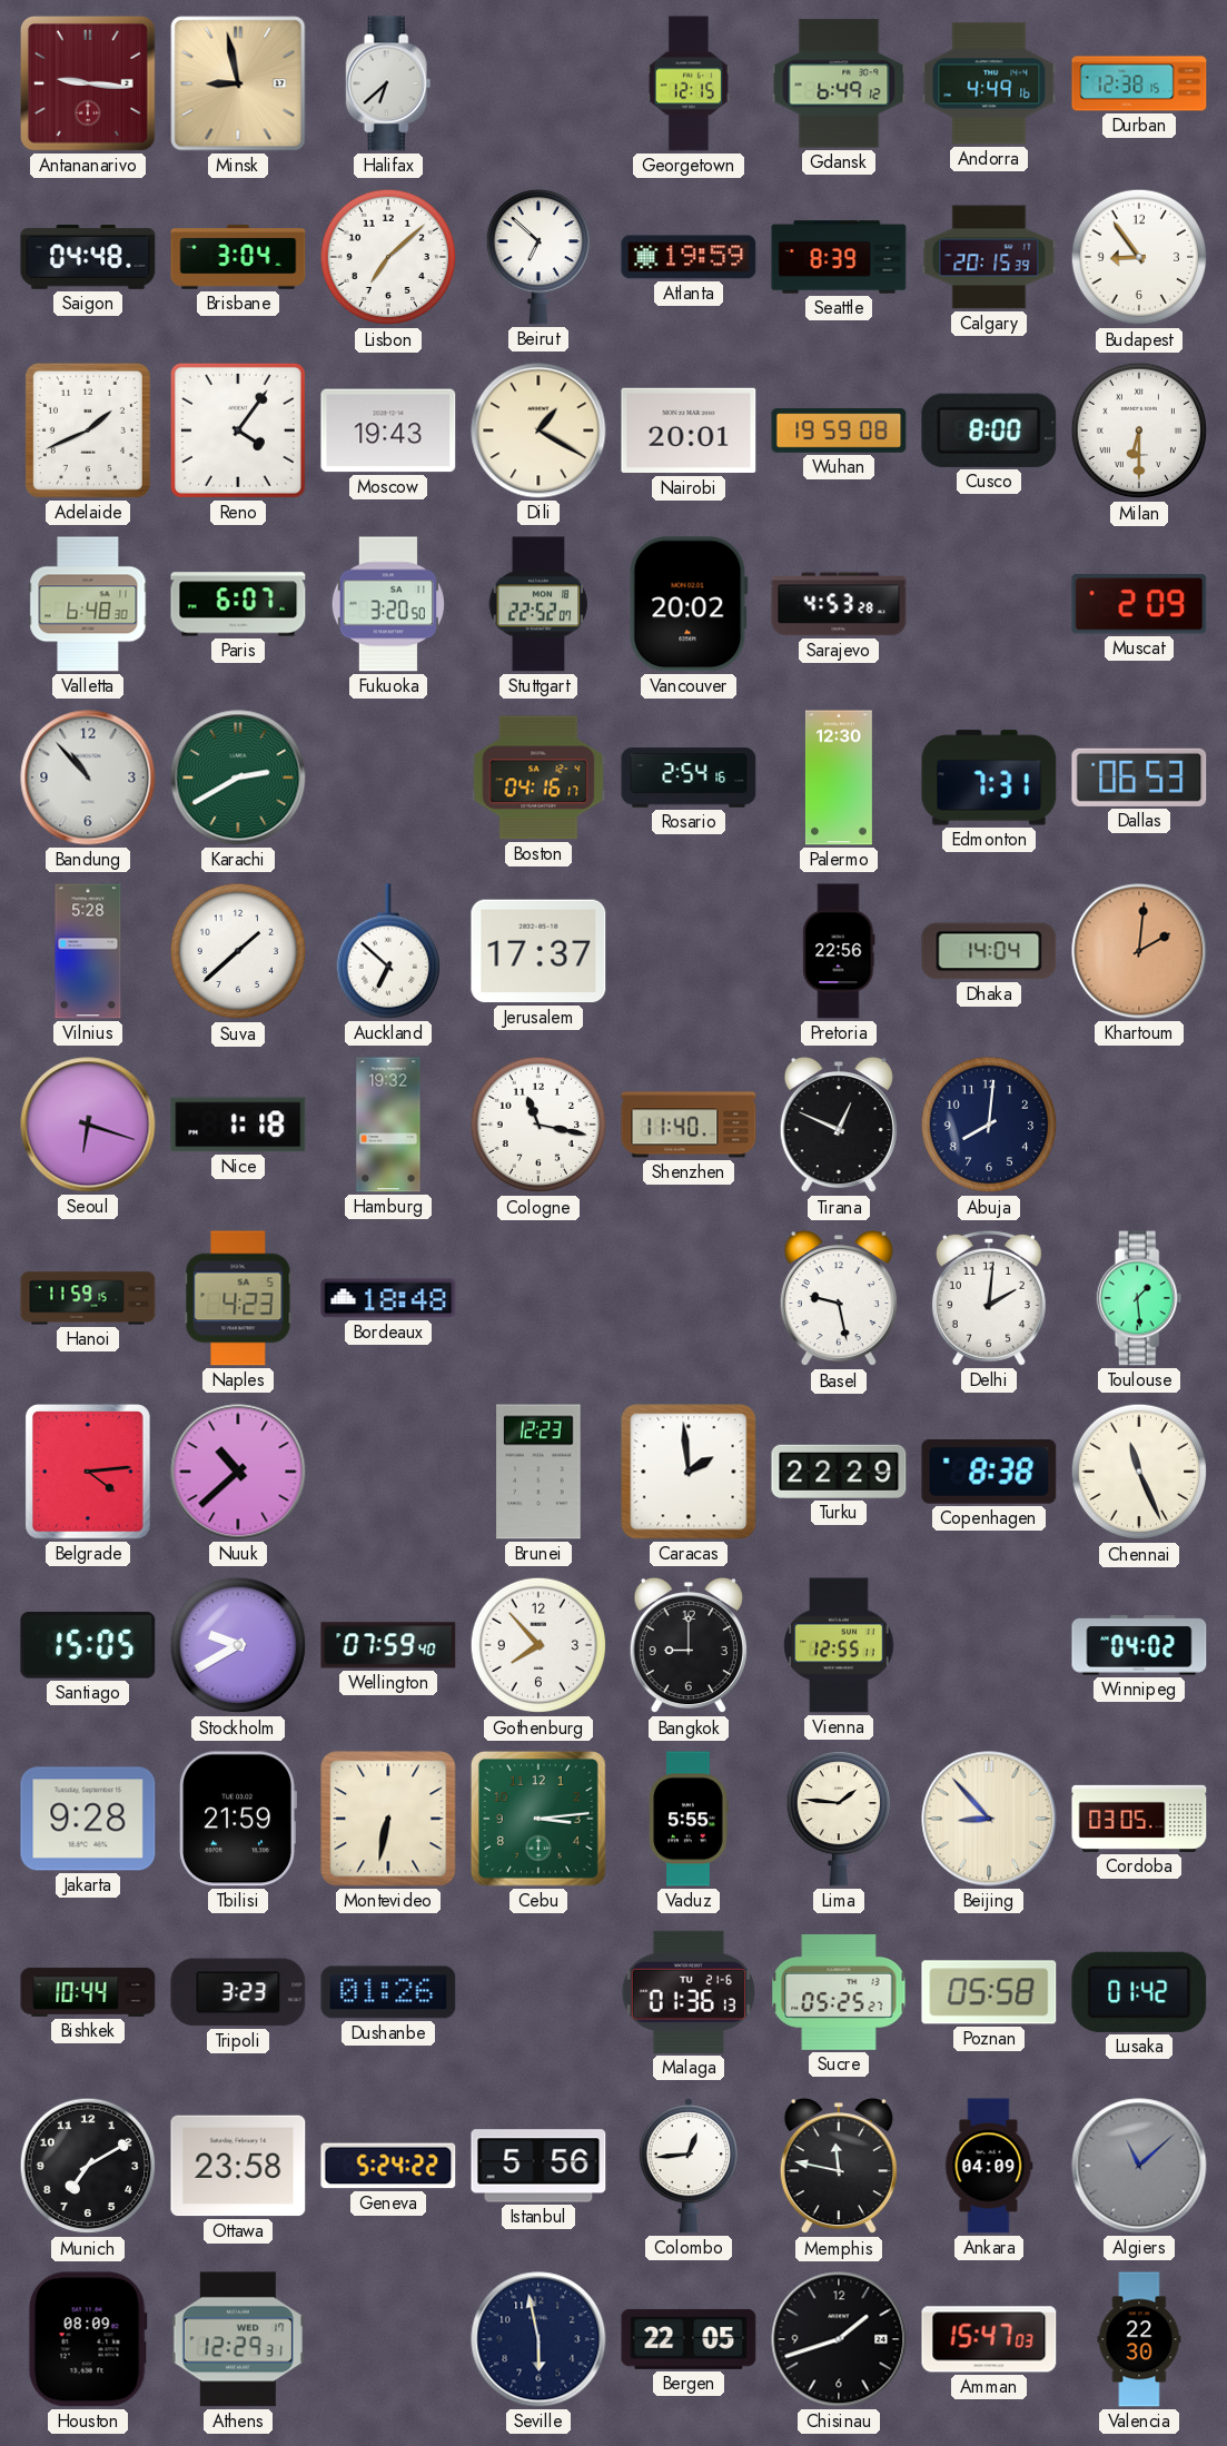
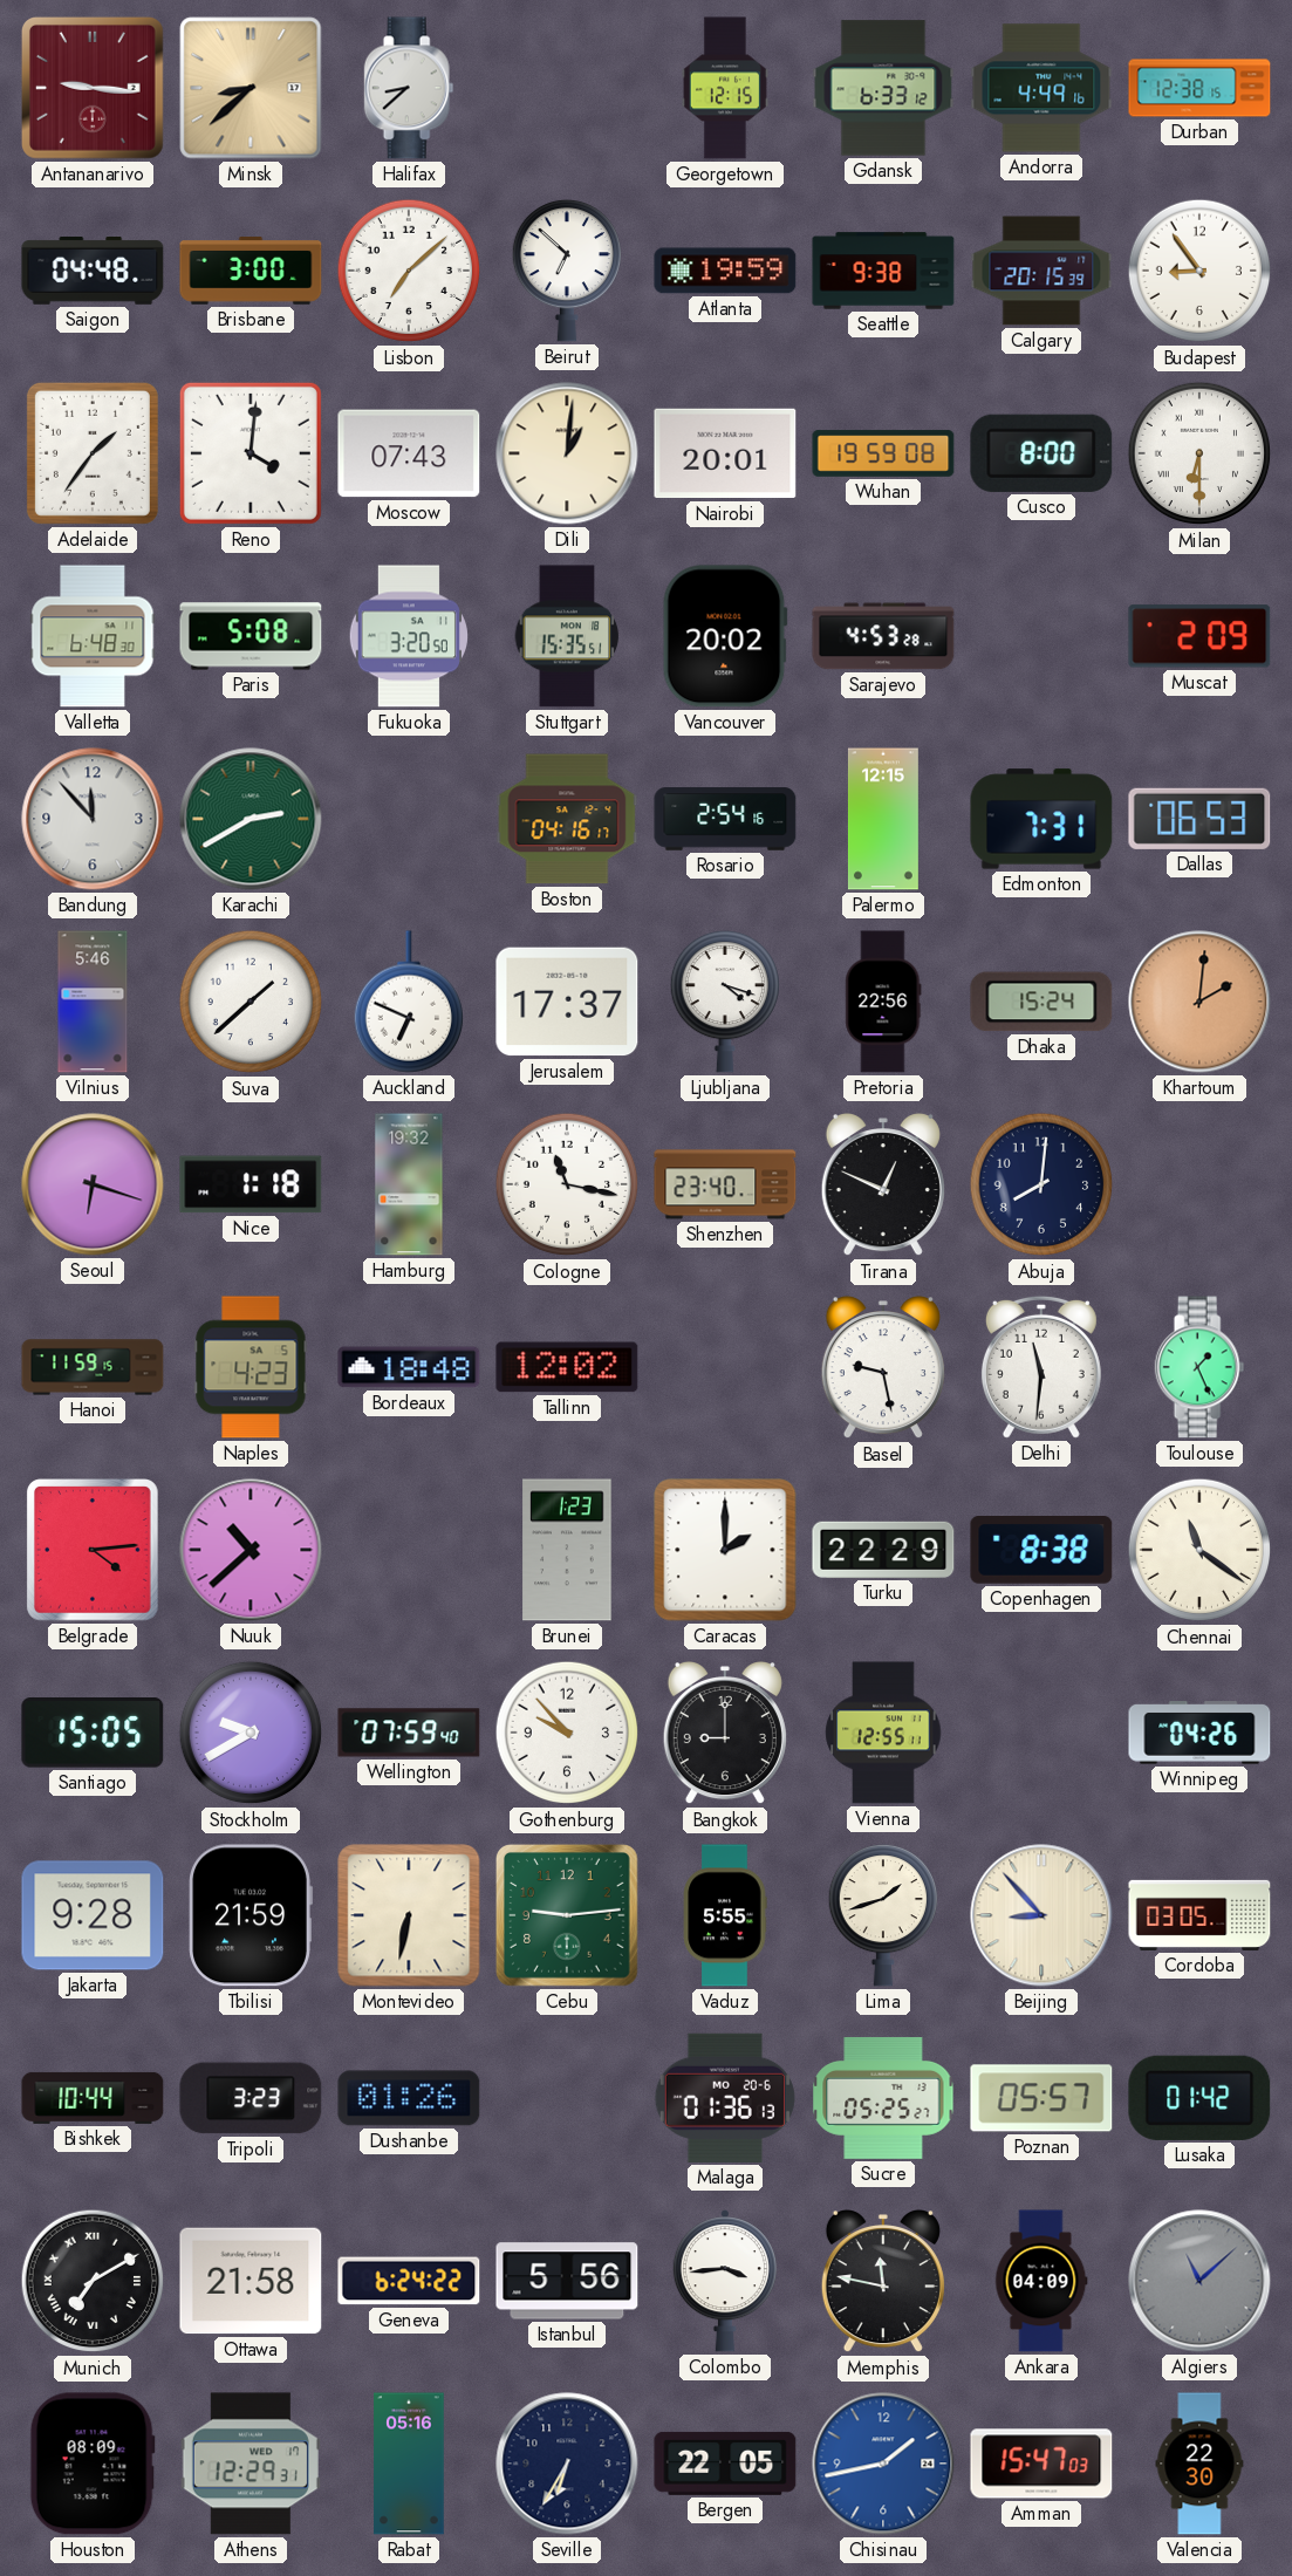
Minsk: 8:58 -> 8:38 (251, 88)
Halifax: 6:38 -> 8:38 (409, 88)
Gdansk: 6:49 -> 6:33 (883, 88)
Brisbane: 3:04 -> 3:00 (251, 271)
Seattle: 8:39 -> 9:38 (883, 271)
Adelaide: 1:41 -> 1:36 (93, 453)
Reno: 4:06 -> 4:01 (251, 453)
Moscow: 19:43 -> 07:43 (409, 453)
Dili: 1:20 -> 1:01 (567, 453)
Paris: 6:07 -> 5:08 (251, 636)
Stuttgart: 22:52 -> 15:35 (567, 636)
Bandung: 10:53 -> 11:53 (93, 819)
Palermo: 12:30 -> 12:15 (883, 819)
Vilnius: 5:28 -> 5:46 (93, 1002)
Auckland: 6:52 -> 6:49 (408, 1002)
Ljubljana: none -> 4:18 (724, 1002)
Dhaka: 14:04 -> 15:24 (1041, 1002)
Shenzhen: 11:40 -> 23:40 (725, 1184)
Tallinn: none -> 12:02 (567, 1367)
Delhi: 2:01 -> 11:31 (1041, 1367)
Toulouse: 1:29 -> 1:26 (1199, 1367)
Brunei: 12:23 -> 1:23 (567, 1550)
Caracas: 1:59 -> 2:00 (725, 1550)
Chennai: 11:26 -> 11:21 (1199, 1550)
Gothenburg: 7:53 -> 9:53 (567, 1733)
Winnipeg: 04:02 -> 04:26 (1199, 1733)
Cebu: 3:14 -> 9:14 (567, 1915)
Lima: 1:46 -> 1:42 (882, 1915)
Malaga date: TU 21-6 -> MO 20-6 (725, 2098)
Poznan: 05:58 -> 05:57 (1041, 2098)
Munich numerals: Arabic -> Roman (93, 2281)
Ottawa: 23:58 -> 21:58 (251, 2281)
Geneva: 5:24 -> 6:24 (409, 2281)
Colombo: 12:44 -> 3:44 (725, 2281)
Rabat: none -> 05:16 (409, 2464)
Seville: 5:58 -> 6:35 (567, 2464)
Chisinau: 1:42 -> 1:43 (883, 2464)
Chisinau dial: black -> blue (883, 2464)
